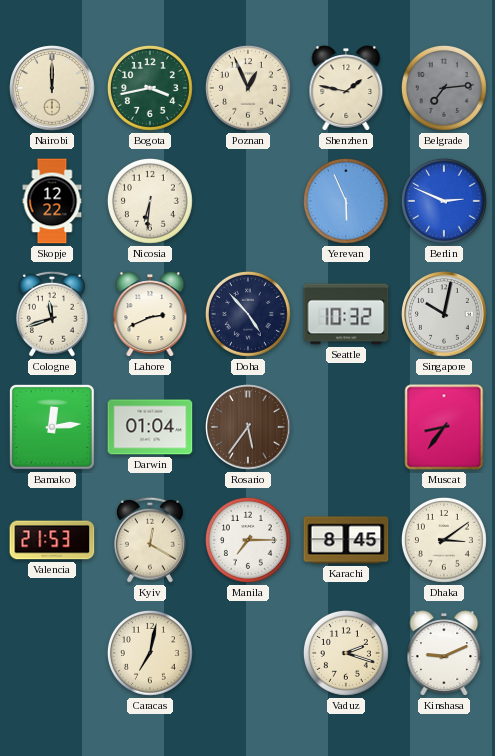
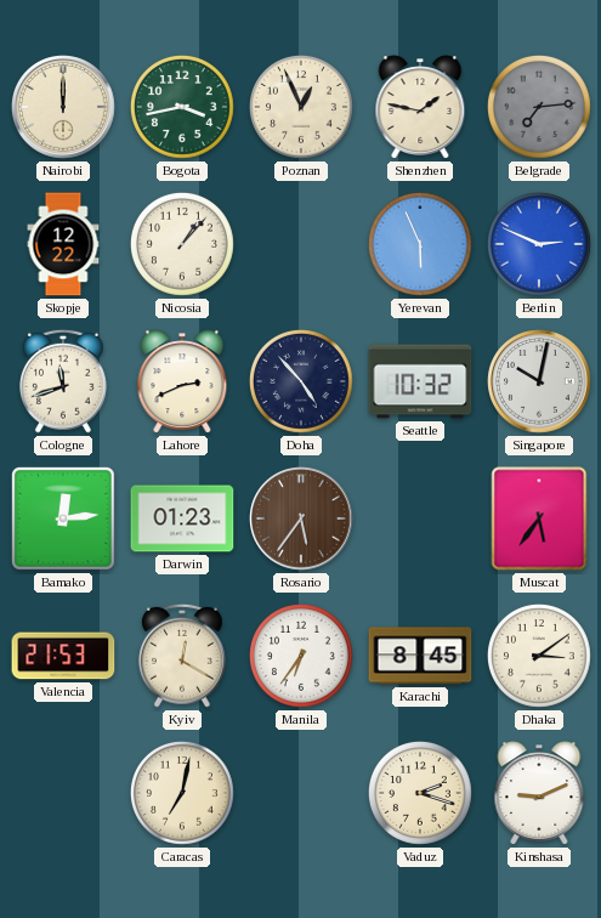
Nicosia: 6:31 -> 1:07 (182, 244)
Darwin: 01:04 -> 01:23 (182, 518)
Muscat: 8:36 -> 5:36 (539, 518)
Manila: 7:15 -> 6:36 (301, 656)
